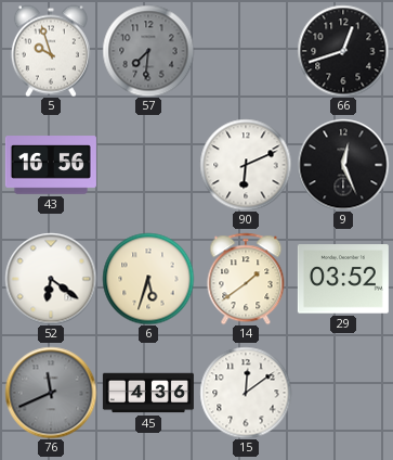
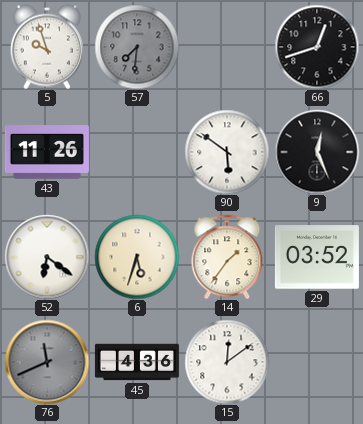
43: 16:56 -> 11:26 (47, 152)
90: 6:11 -> 5:51 (227, 152)
14: 1:39 -> 1:36 (227, 257)
